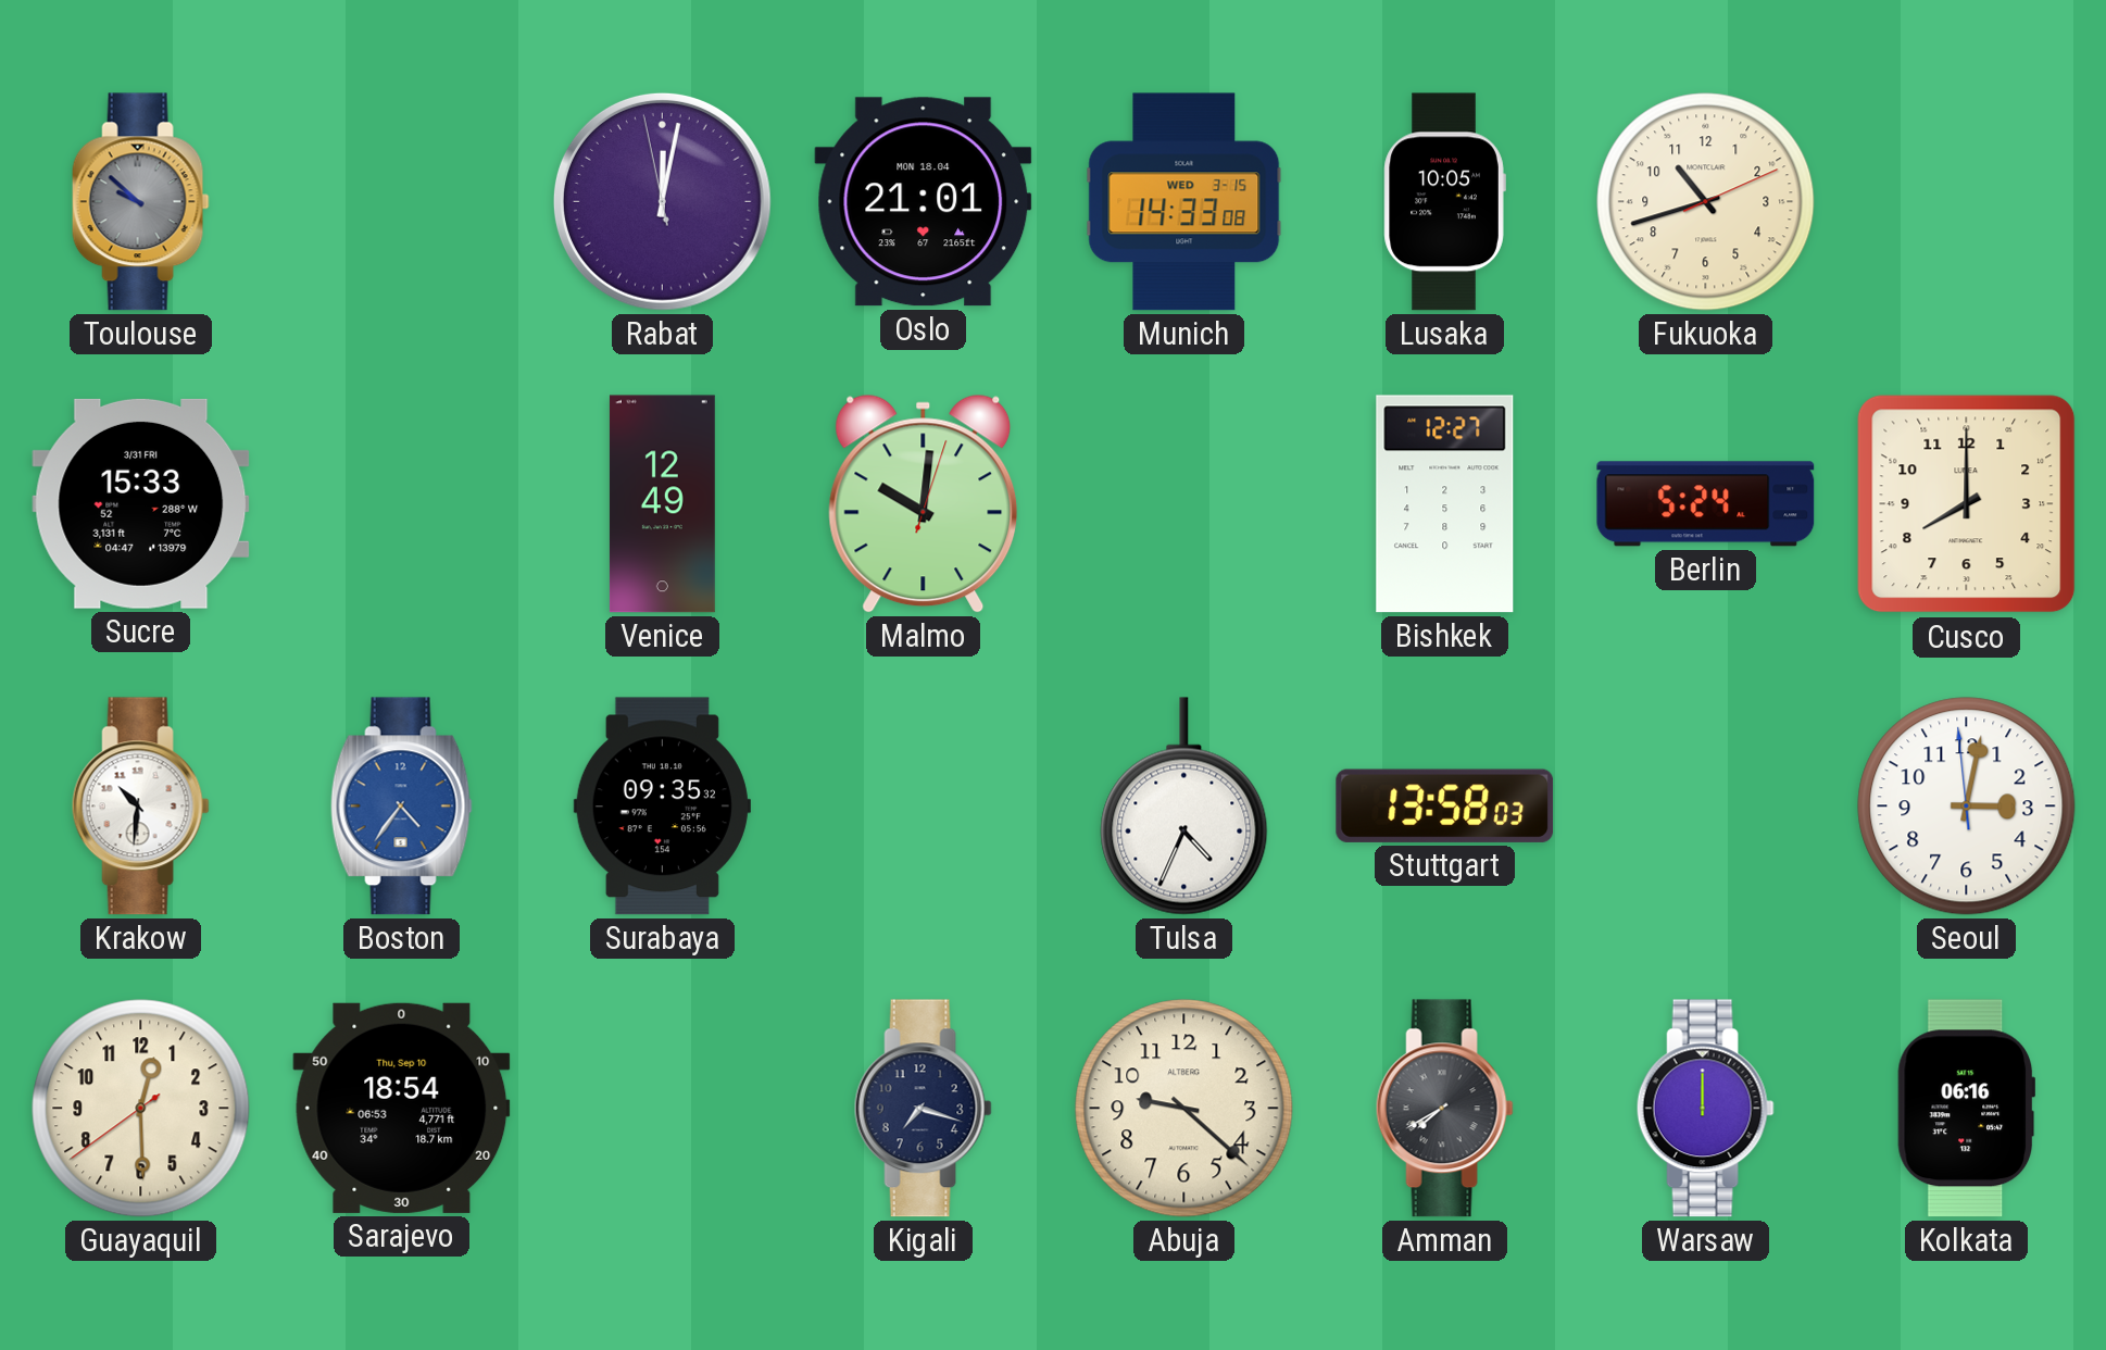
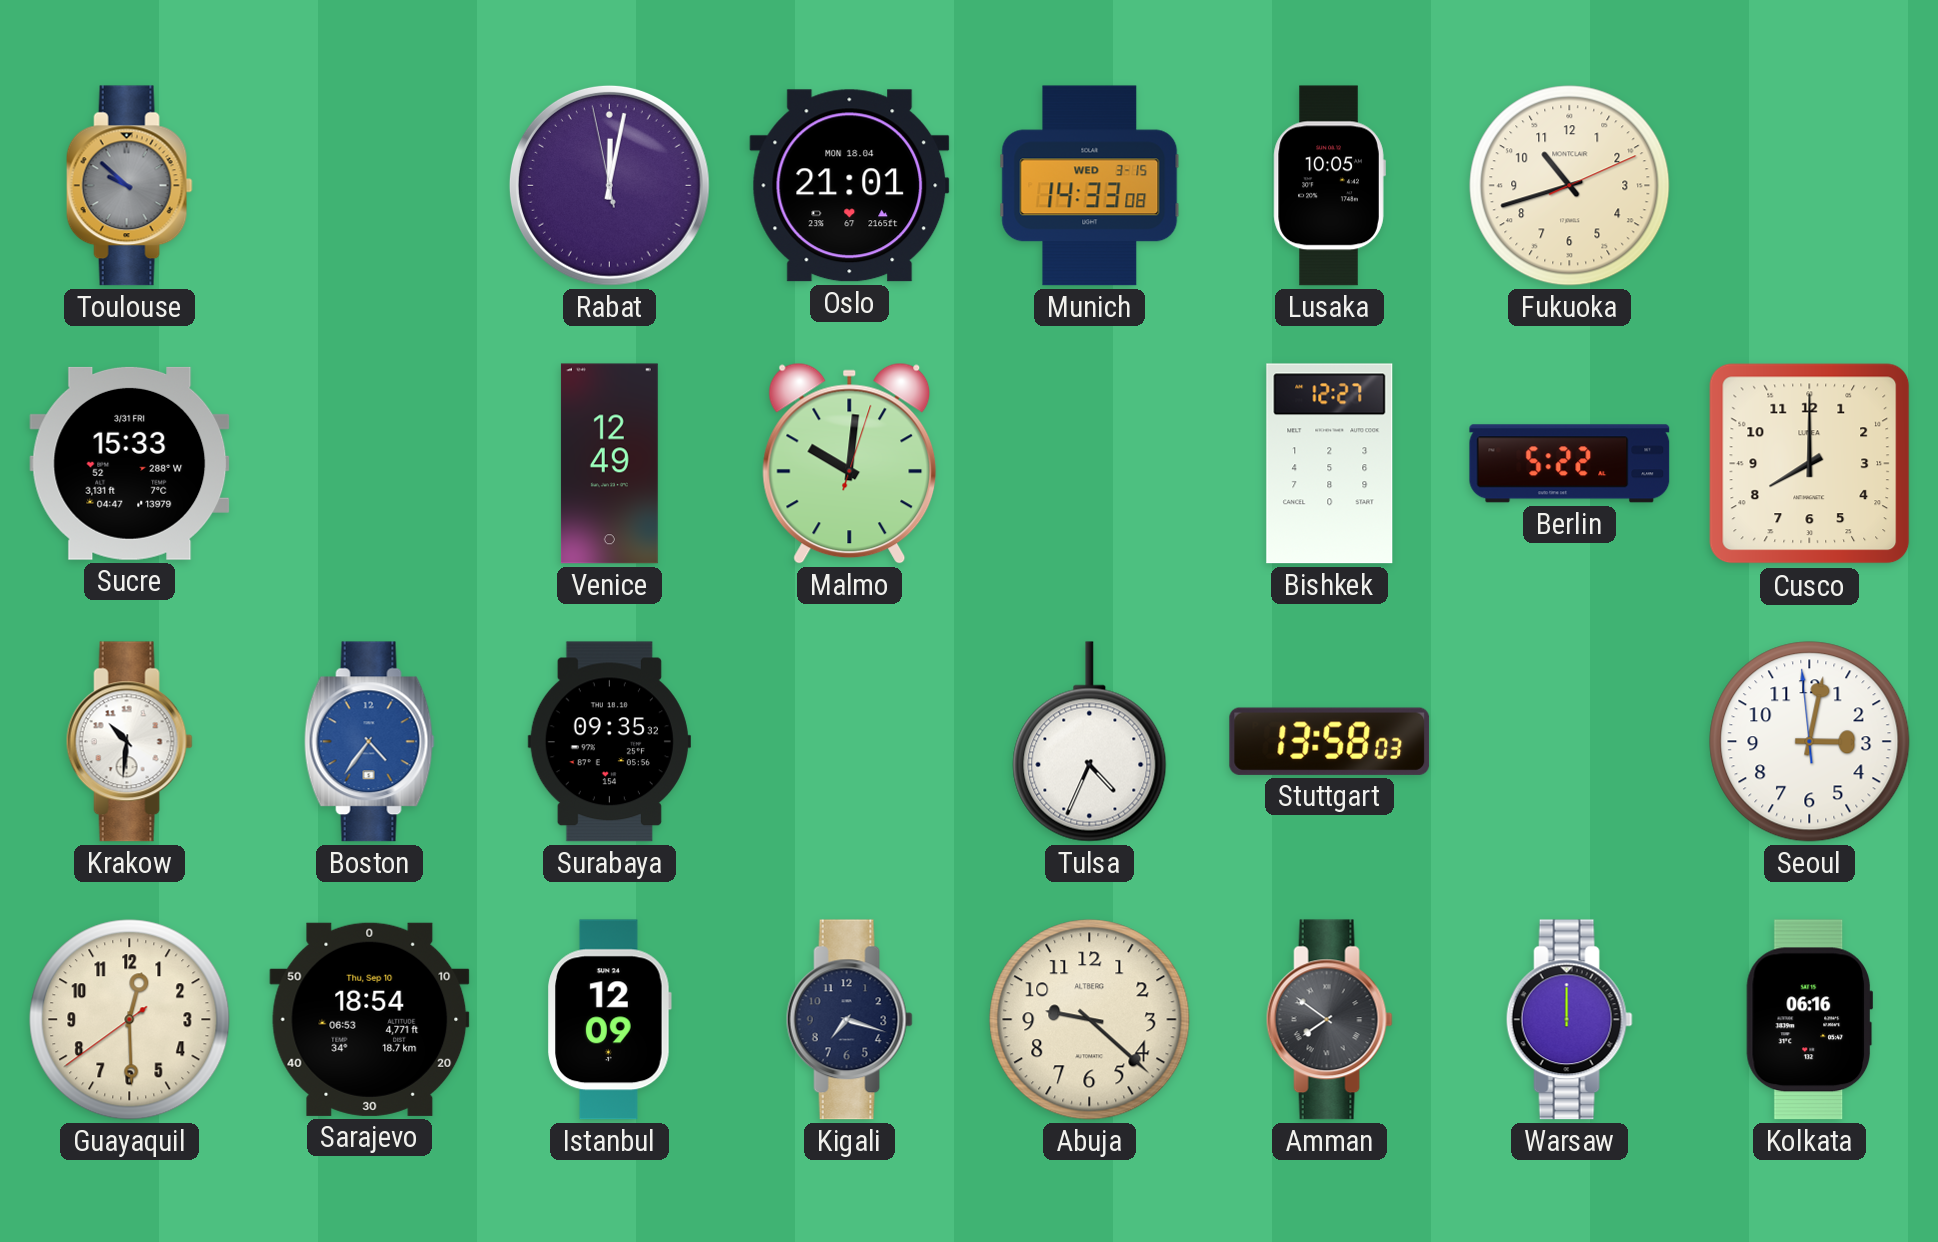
Berlin: 5:24 -> 5:22 (1570, 464)
Istanbul: none -> 12:09 (609, 1020)
Amman: 7:40 -> 7:51 (1329, 1020)
